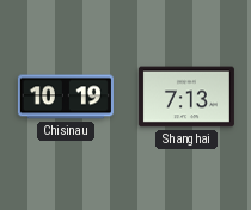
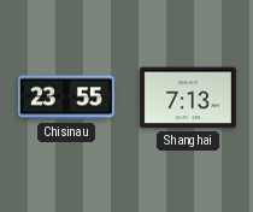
Chisinau: 10:19 -> 23:55 (66, 98)
